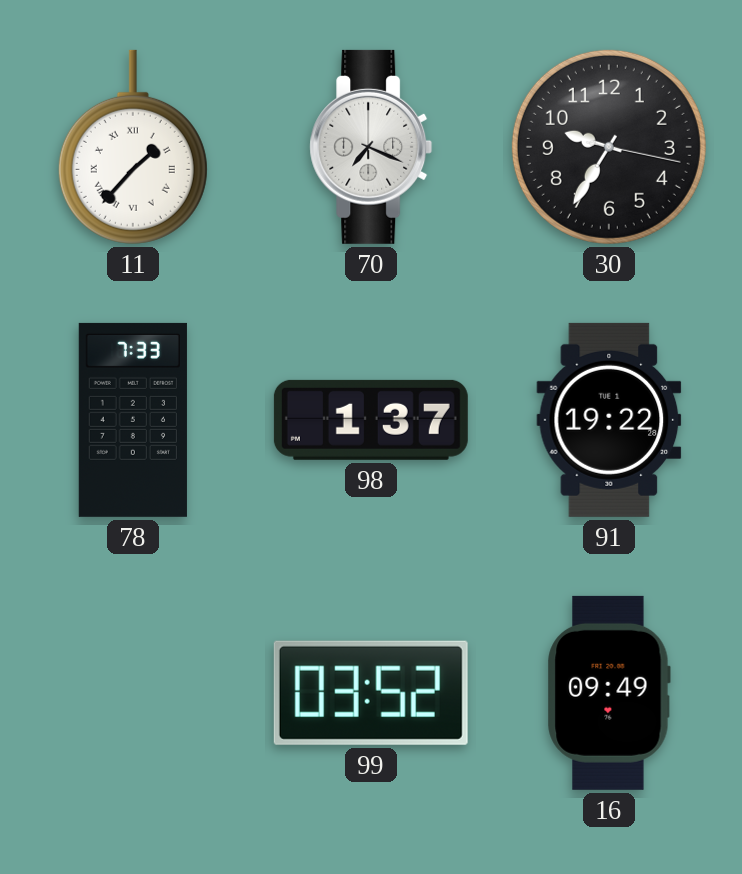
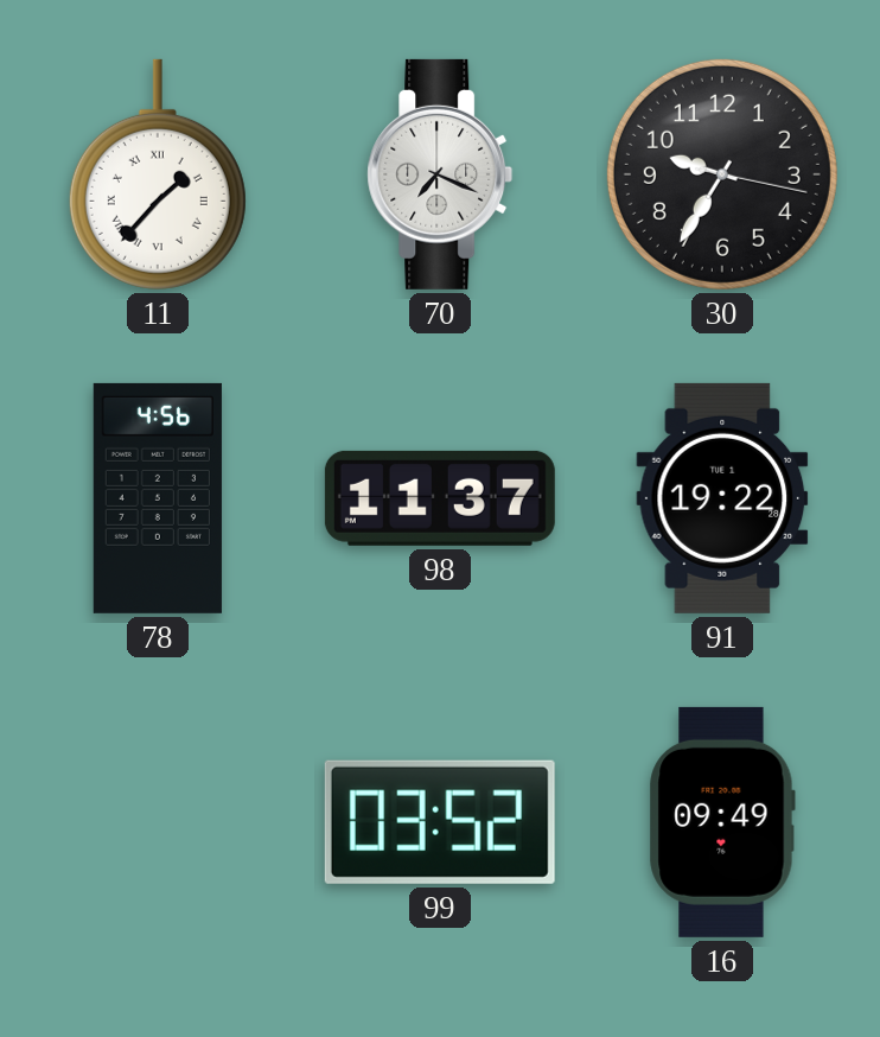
78: 7:33 -> 4:56 (158, 498)
98: 1:37 -> 11:37 (440, 498)
